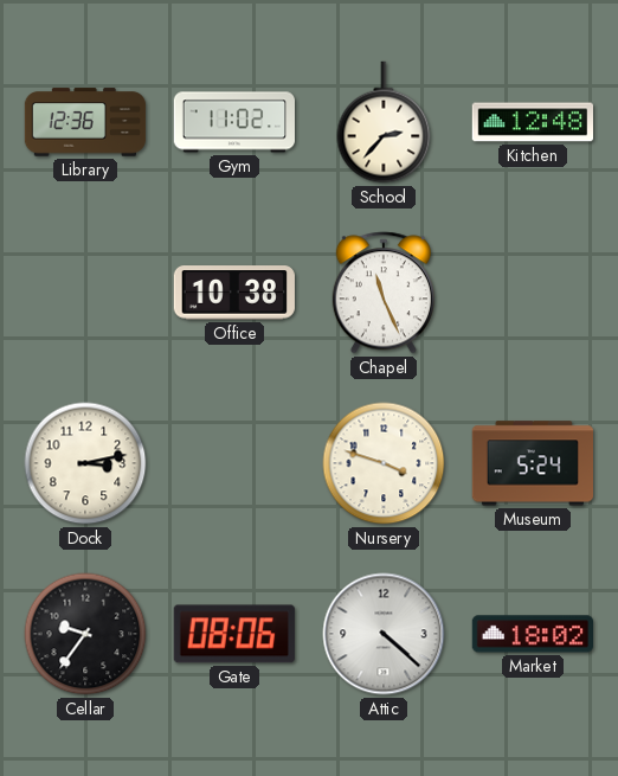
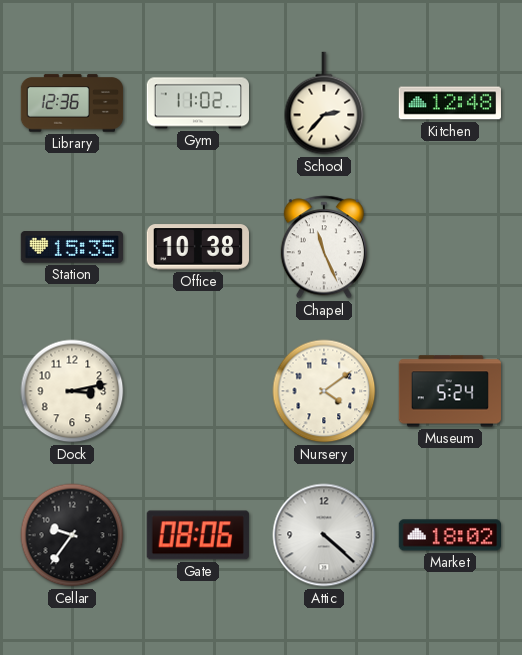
Station: none -> 15:35 (71, 248)
Nursery: 3:48 -> 4:09 (324, 391)
